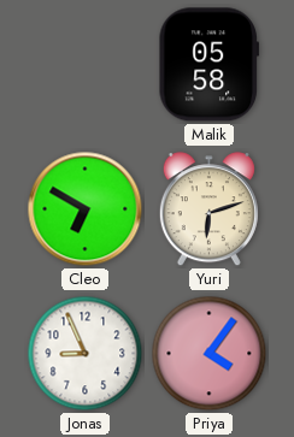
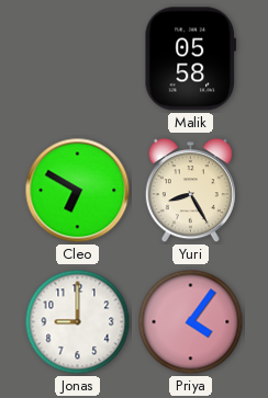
Yuri: 6:12 -> 8:25 (190, 191)
Jonas: 8:56 -> 9:00 (78, 322)
